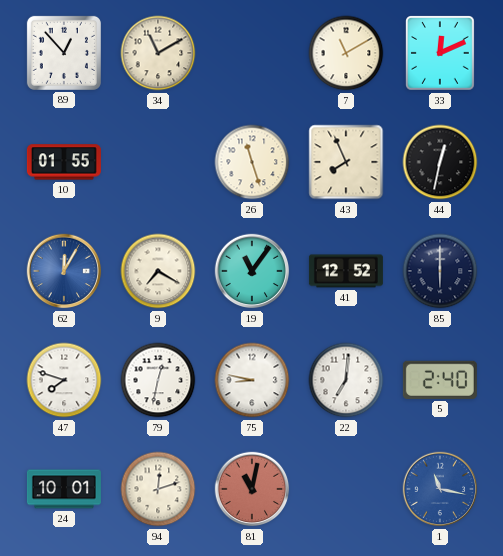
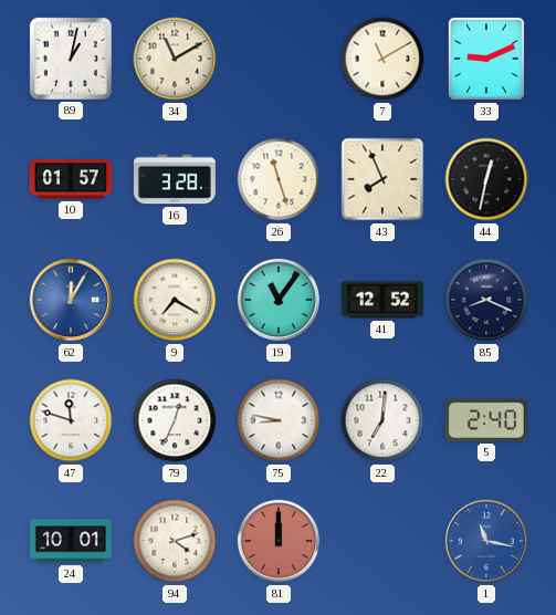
89: 12:53 -> 1:02 (71, 59)
33: 12:11 -> 9:11 (487, 59)
10: 01:55 -> 01:57 (71, 179)
16: none -> 3:28 (175, 179)
85: 6:00 -> 8:19 (486, 300)
47: 7:48 -> 11:48 (71, 420)
79: 12:32 -> 12:34 (175, 420)
94: 12:12 -> 4:12 (175, 541)
81: 11:02 -> 12:00 (279, 541)
